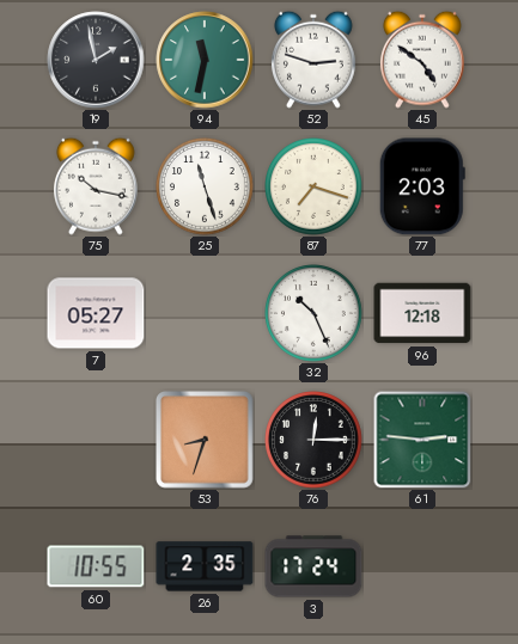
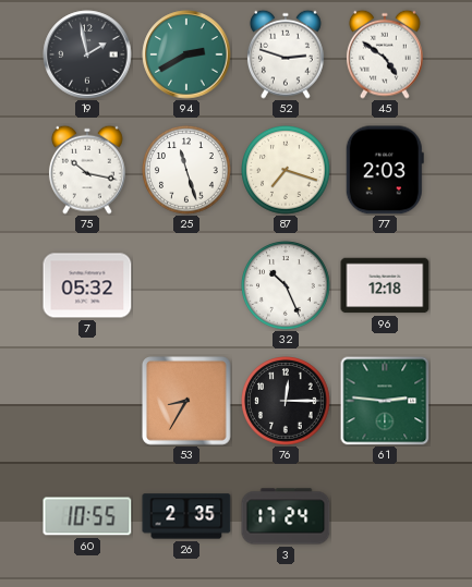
94: 11:32 -> 2:40 (186, 54)
7: 05:27 -> 05:32 (87, 285)
53: 8:33 -> 8:35 (186, 401)
